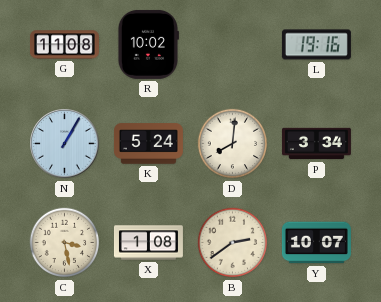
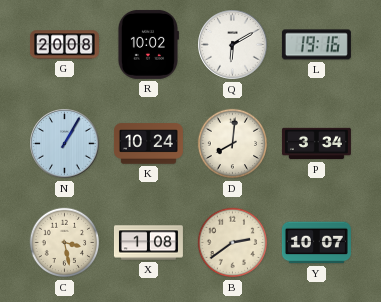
G: 11:08 -> 20:08 (64, 45)
Q: none -> 6:10 (233, 45)
K: 5:24 -> 10:24 (148, 144)
